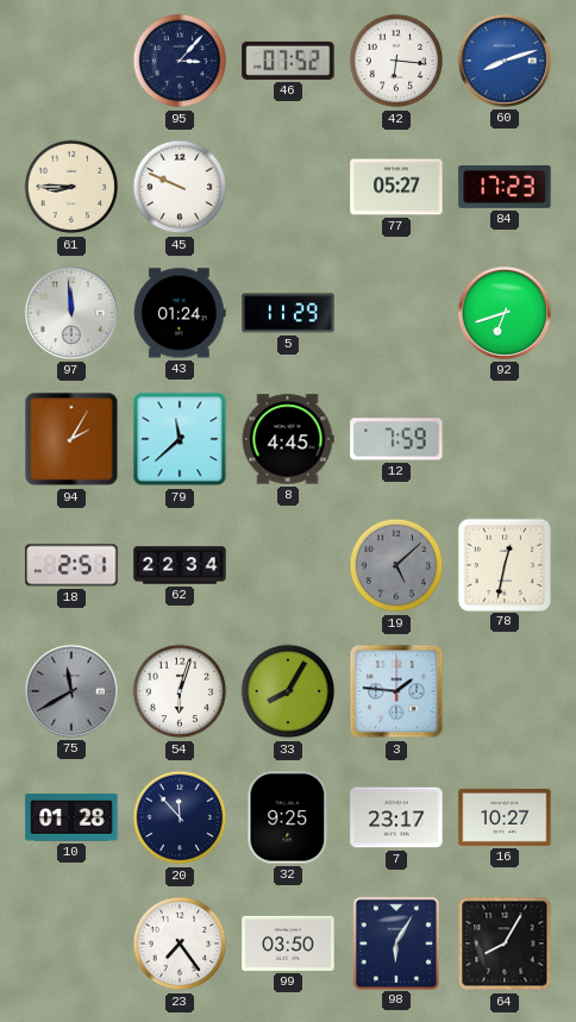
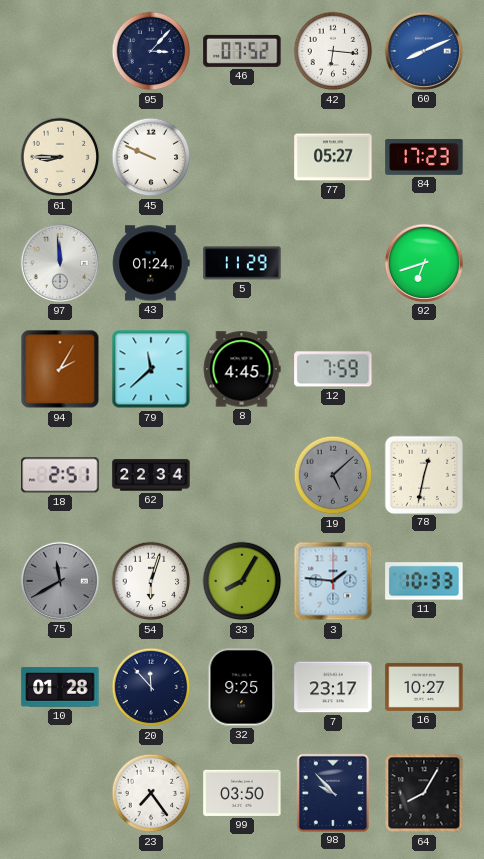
60: 8:12 -> 8:11 (424, 51)
11: none -> 10:33 (424, 581)
98: 6:05 -> 9:53 (332, 792)
